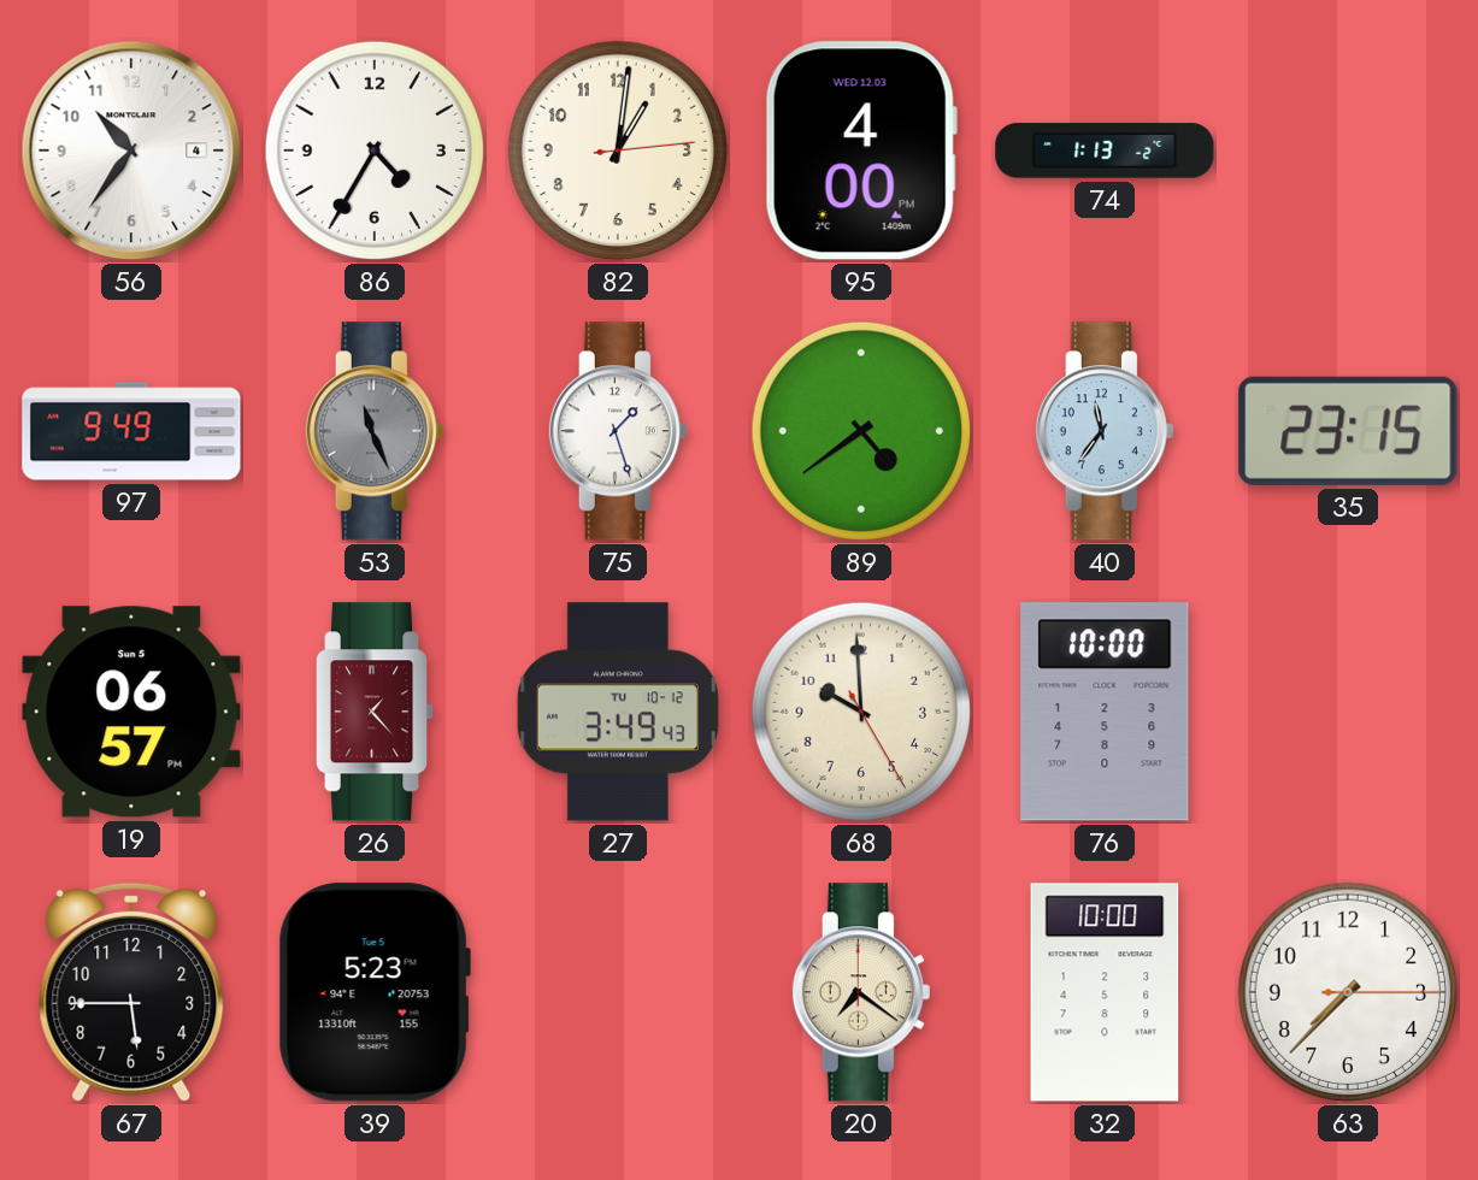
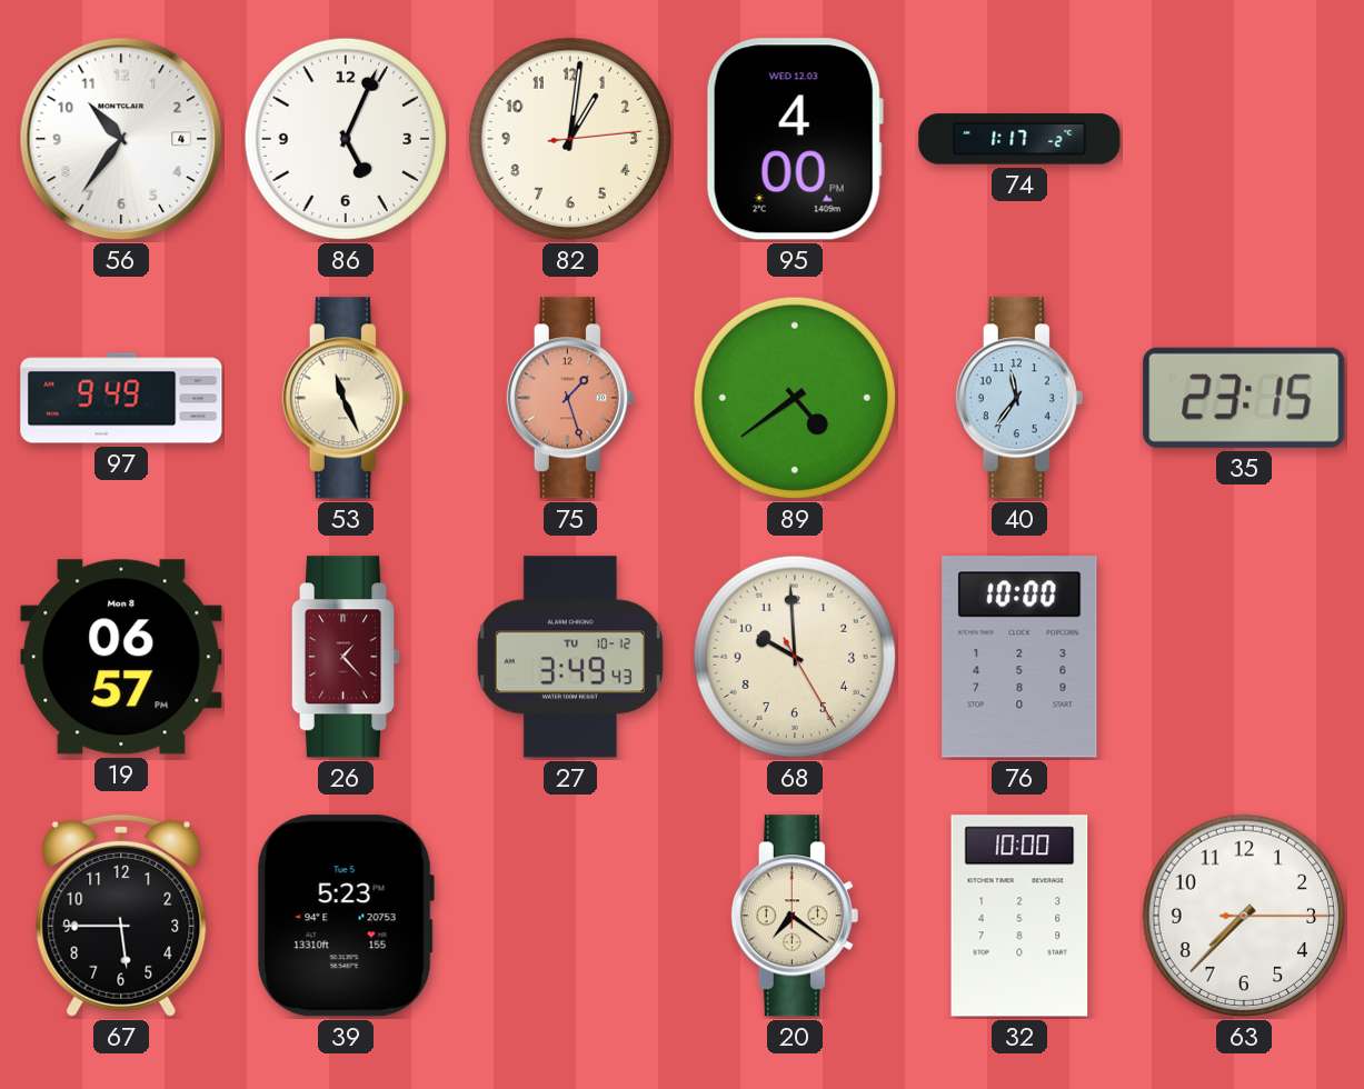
86: 4:35 -> 5:04 (346, 139)
74: 1:13 -> 1:17 (1019, 139)
53 dial: grey -> cream (346, 398)
75 dial: white -> salmon (570, 398)
19 date: Sun 5 -> Mon 8 (121, 657)
